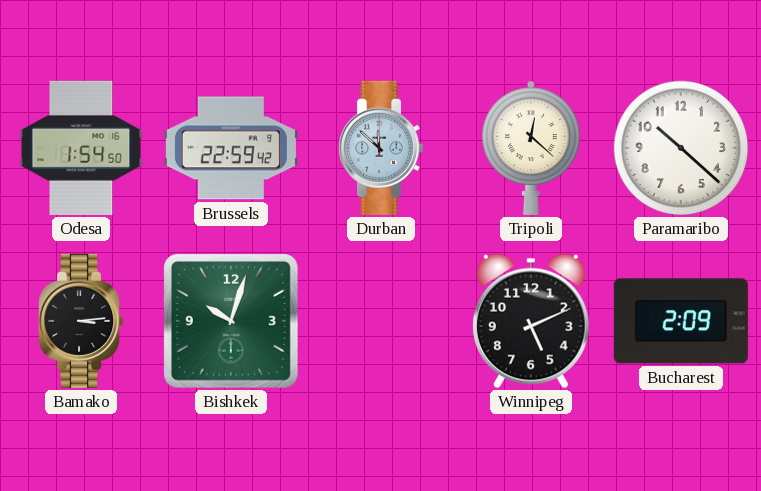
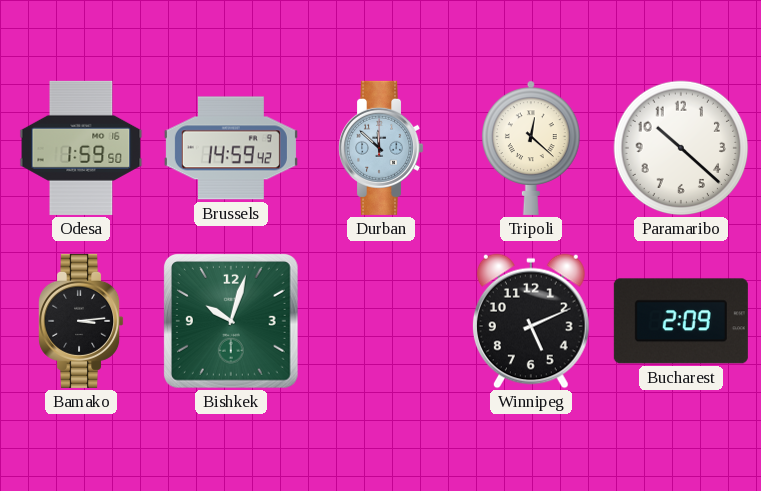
Odesa: 1:54 -> 1:59 (81, 148)
Brussels: 22:59 -> 14:59 (231, 148)
